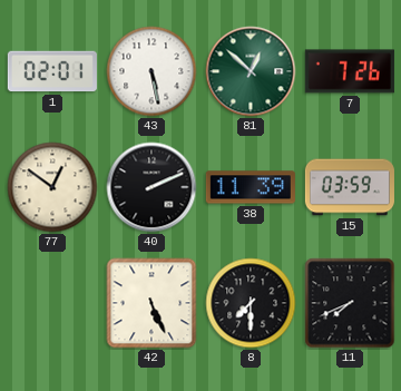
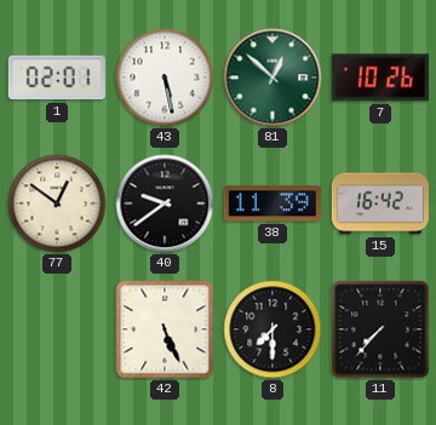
7: 7:26 -> 10:26 (380, 77)
40: 2:11 -> 9:39 (165, 203)
15: 03:59 -> 16:42 (380, 203)
11: 7:41 -> 7:37 (380, 329)
